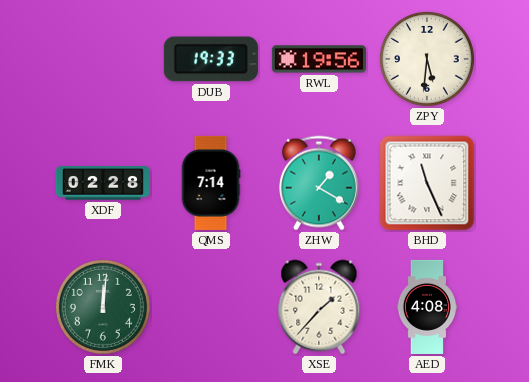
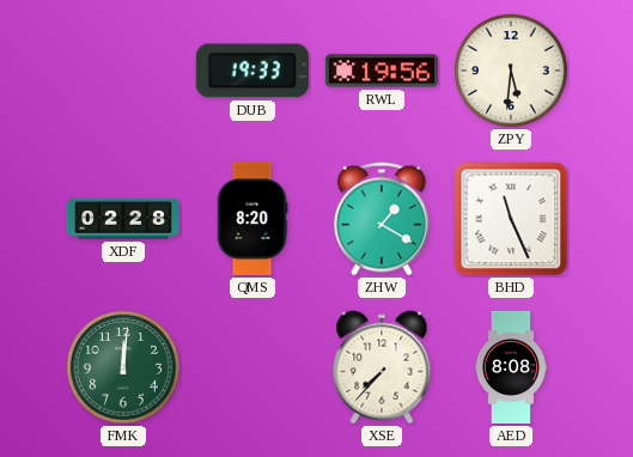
QMS: 7:14 -> 8:20 (252, 219)
XSE: 1:37 -> 7:37 (382, 367)
AED: 4:08 -> 8:08 (510, 367)
